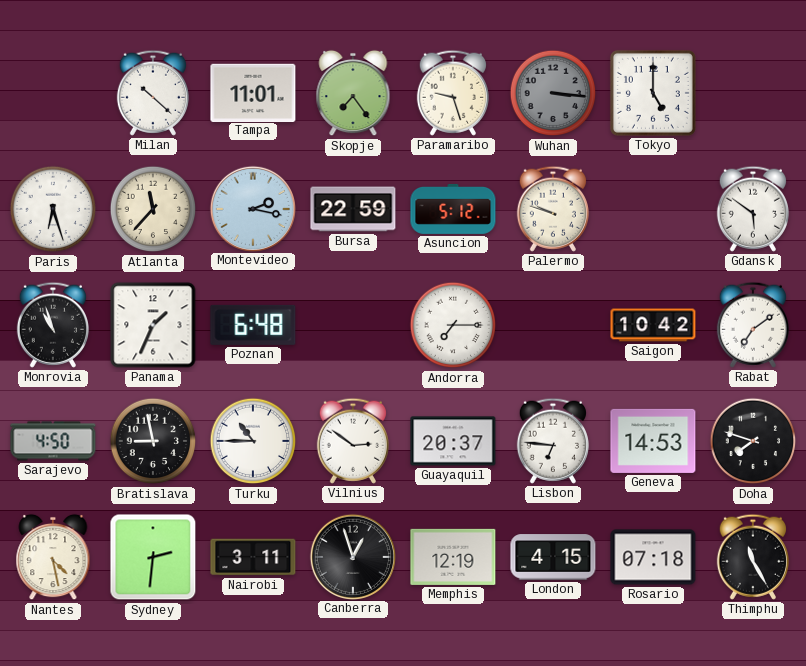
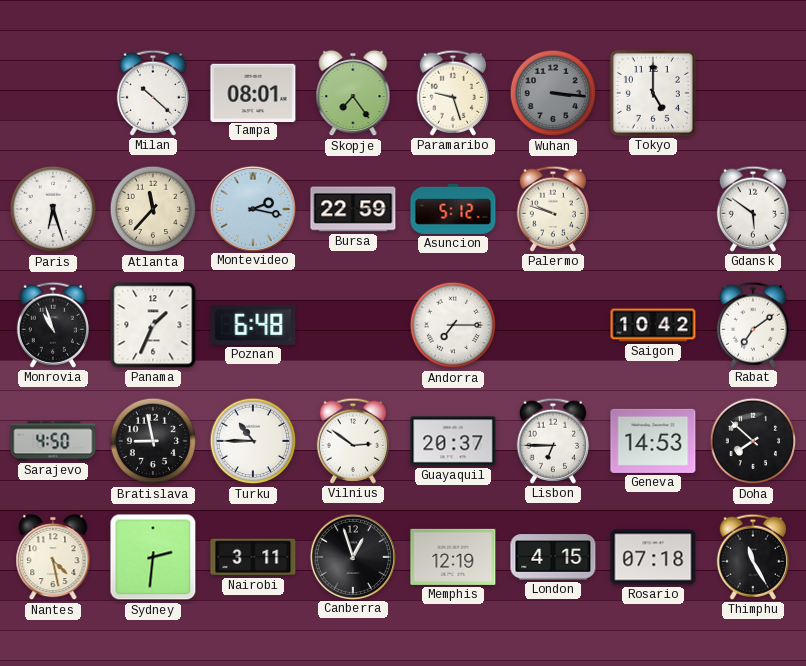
Tampa: 11:01 -> 08:01 (253, 92)
Lisbon: 6:46 -> 6:45 (553, 441)
Doha: 7:48 -> 7:52 (753, 441)
